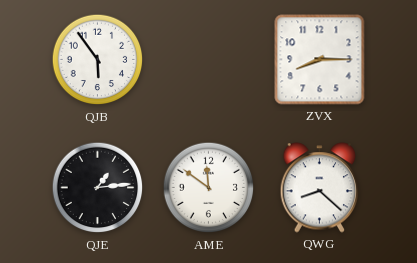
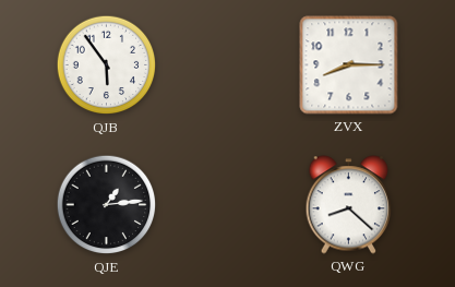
AME: 11:51 -> none (209, 188)
